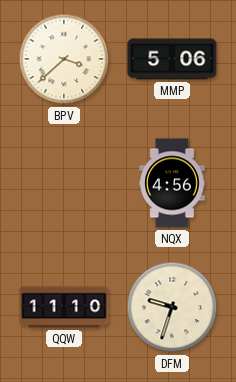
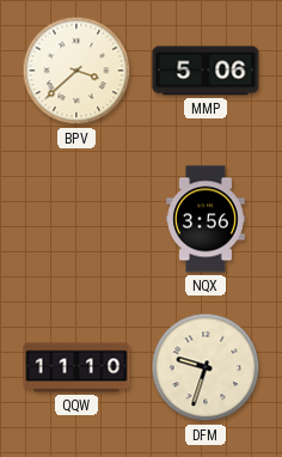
NQX: 4:56 -> 3:56 (206, 219)
